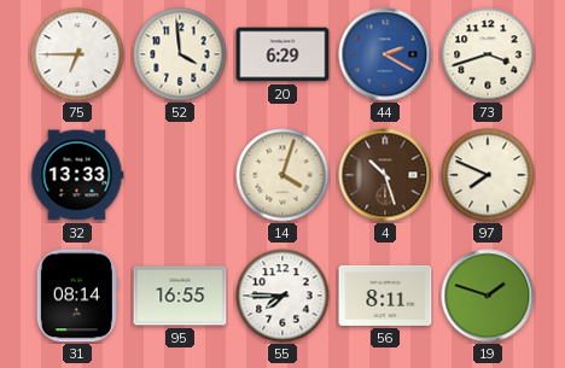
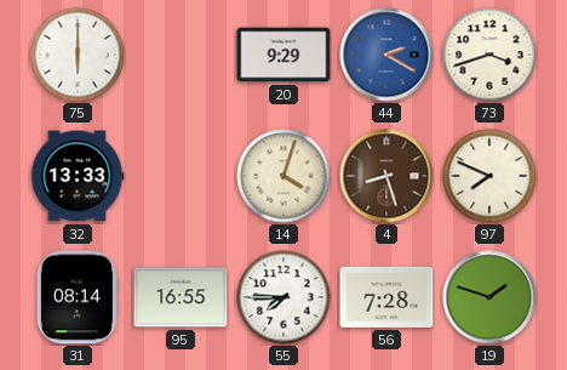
75: 6:45 -> 6:00 (78, 55)
52: 3:59 -> none (180, 54)
20: 6:29 -> 9:29 (283, 55)
4: 10:27 -> 8:27 (386, 176)
56: 8:11 -> 7:28 (386, 297)
